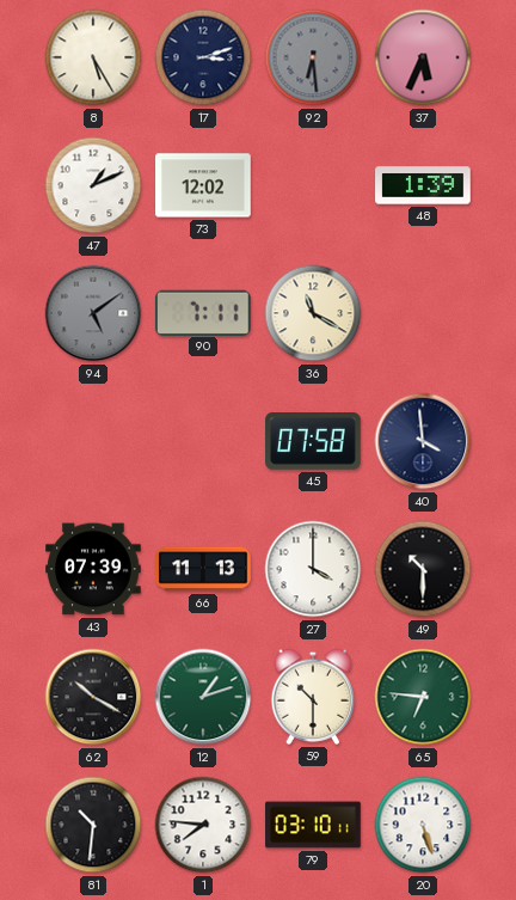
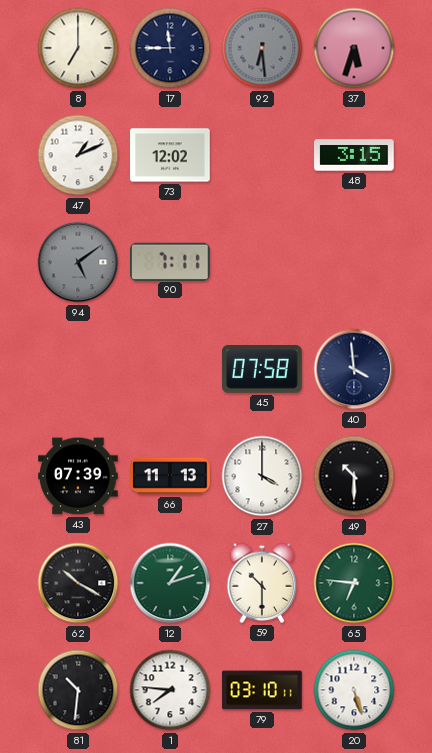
8: 5:25 -> 7:00 (78, 48)
17: 3:12 -> 11:45 (170, 48)
37: 5:34 -> 5:33 (354, 48)
48: 1:39 -> 3:15 (354, 155)
36: 11:20 -> none (313, 313)
